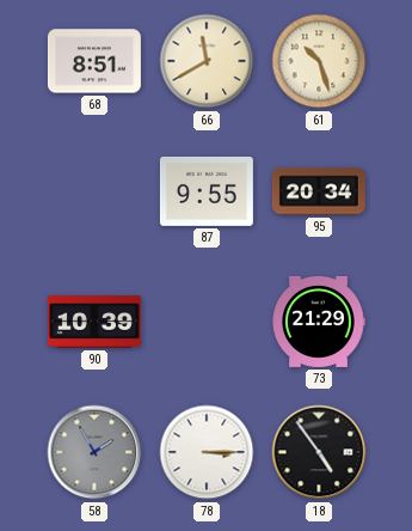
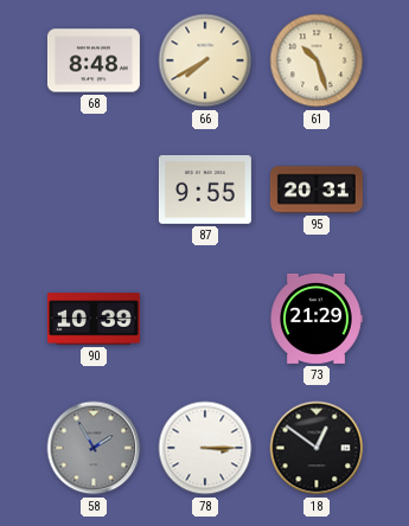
68: 8:51 -> 8:48 (94, 60)
66: 11:40 -> 7:40 (205, 60)
95: 20:34 -> 20:31 (317, 190)
18: 4:54 -> 12:51 (317, 448)
